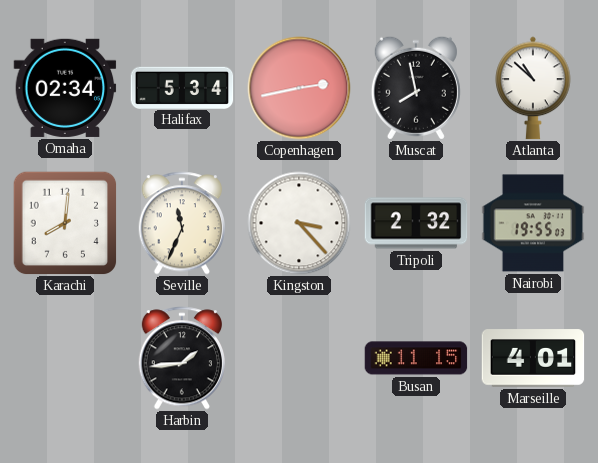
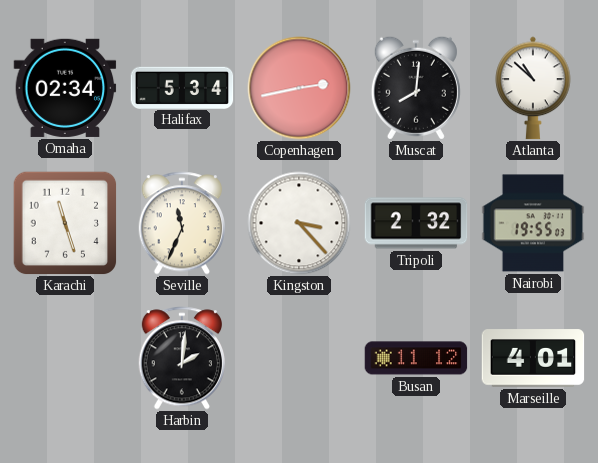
Muscat: 7:58 -> 8:01 (416, 88)
Karachi: 8:01 -> 11:27 (65, 223)
Harbin: 1:44 -> 2:01 (181, 358)
Busan: 11:15 -> 11:12 (416, 358)
